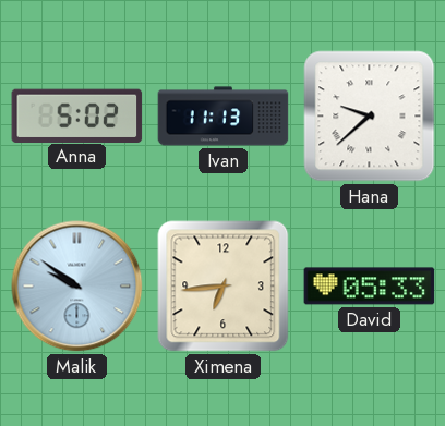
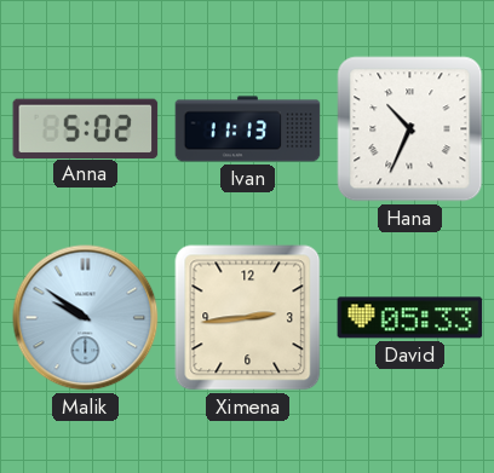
Hana: 9:38 -> 10:34 (410, 129)
Ximena: 6:44 -> 2:44 (248, 318)
